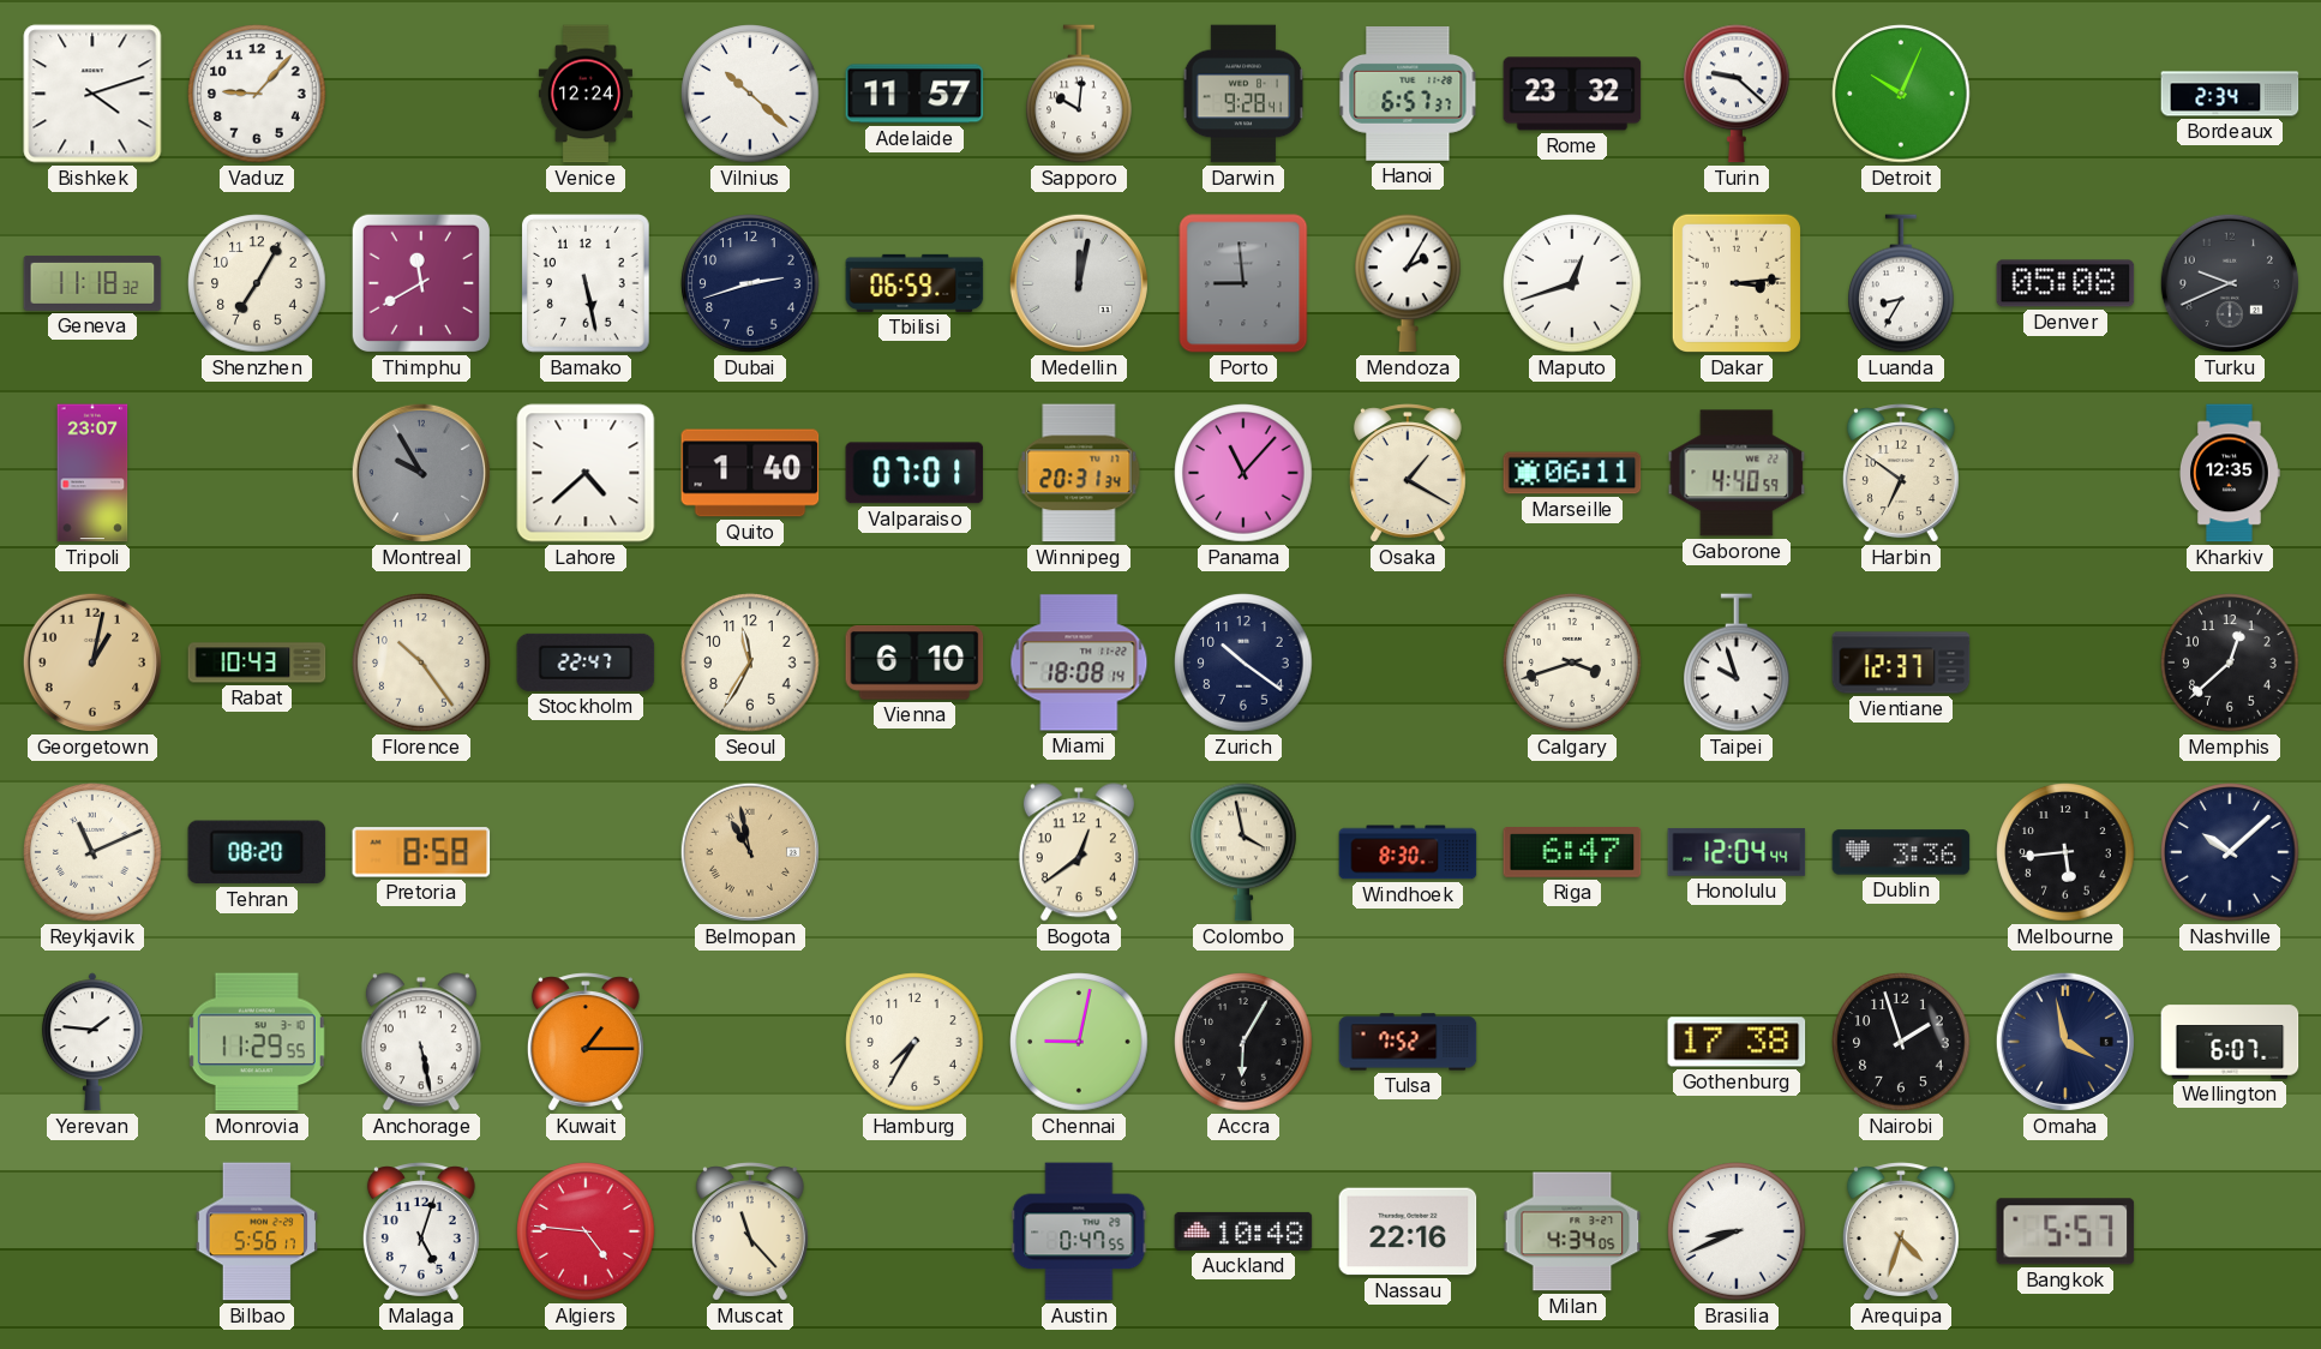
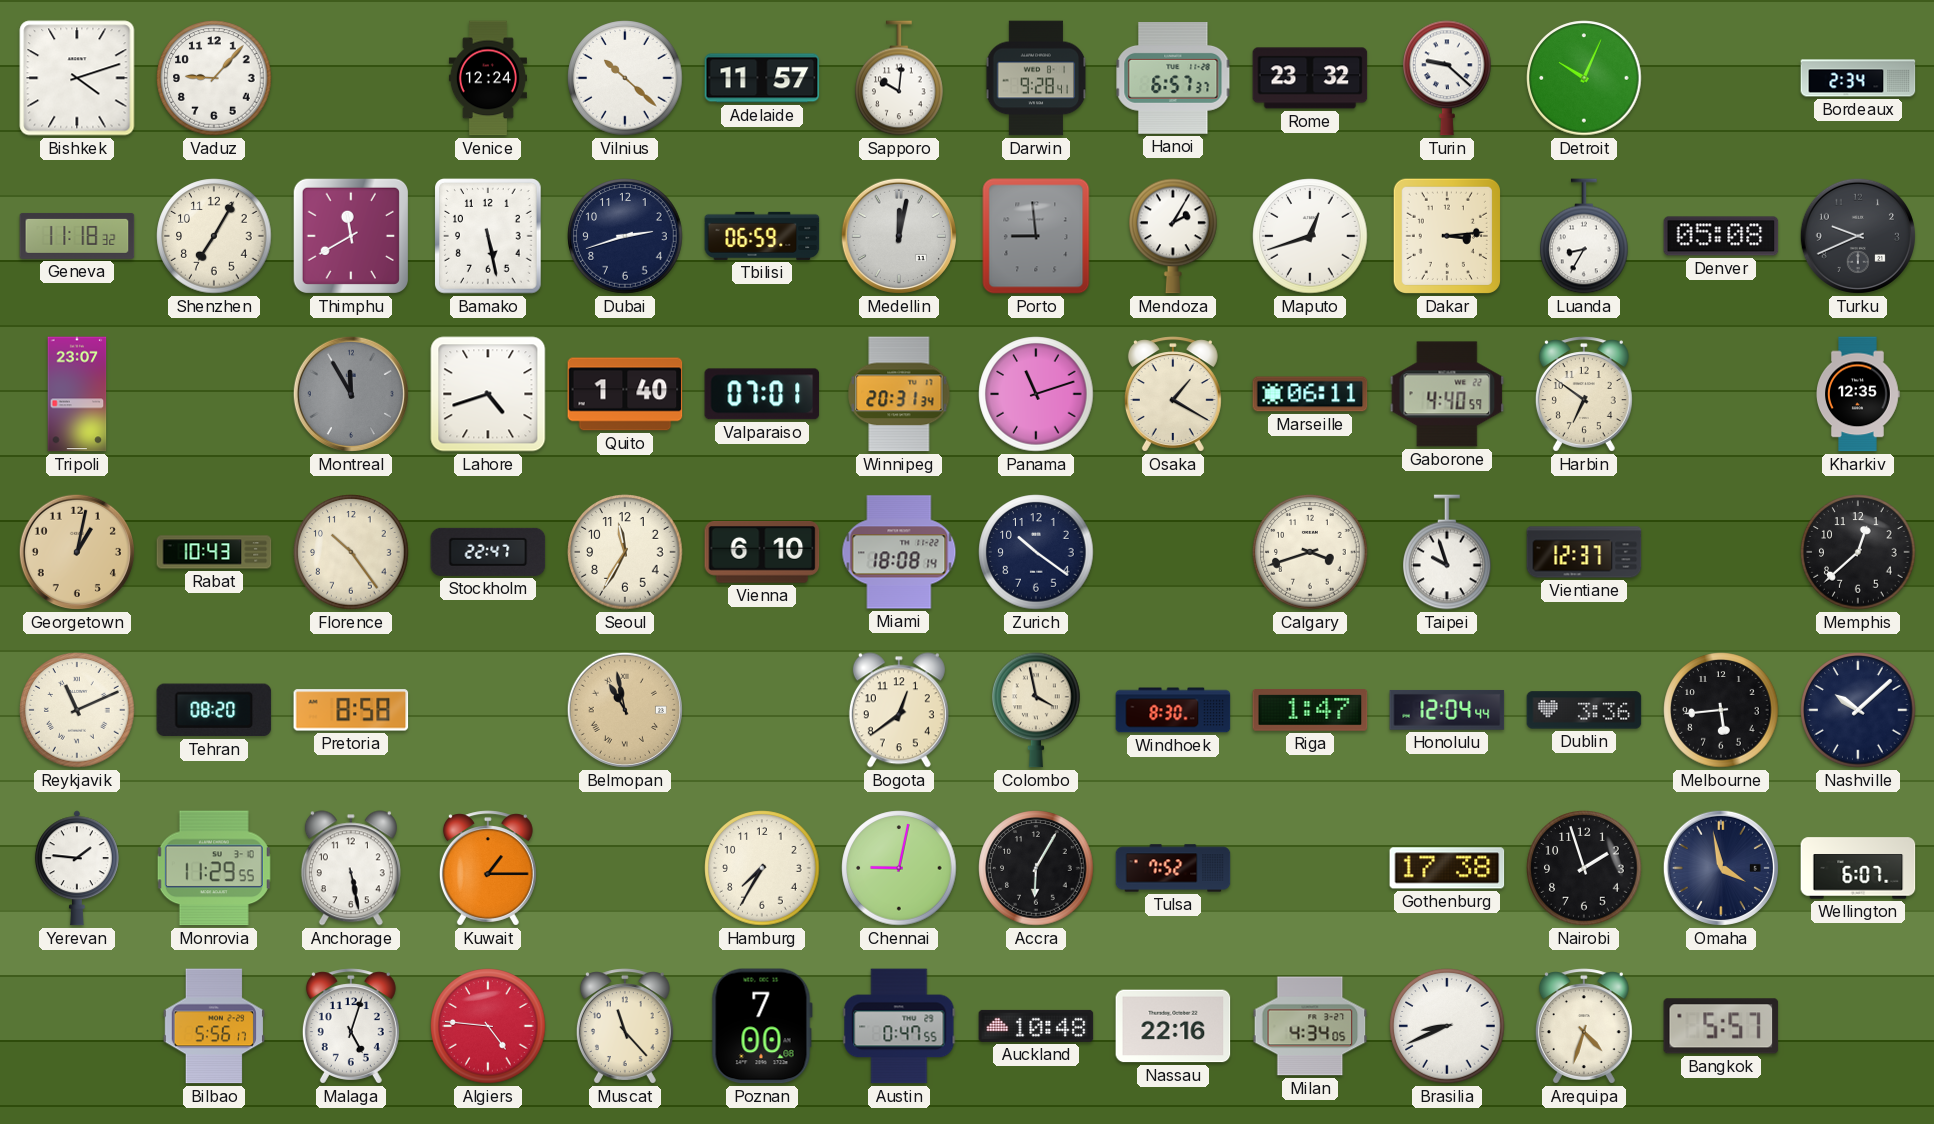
Montreal: 9:55 -> 11:55 (351, 394)
Lahore: 4:38 -> 4:42 (488, 394)
Panama: 11:07 -> 11:12 (1036, 394)
Riga: 6:47 -> 1:47 (1310, 711)
Poznan: none -> 7:00 (762, 1026)
